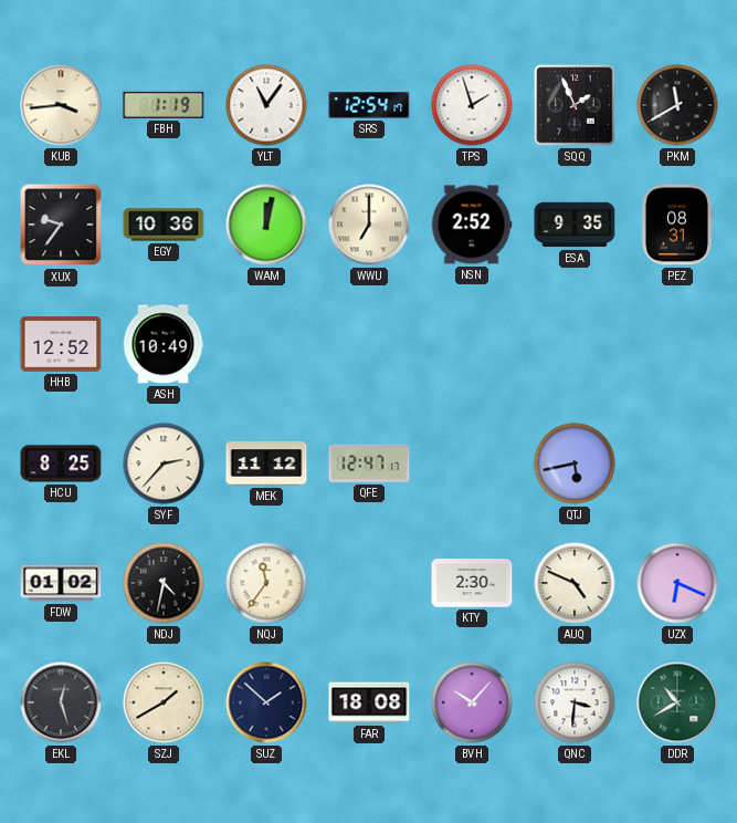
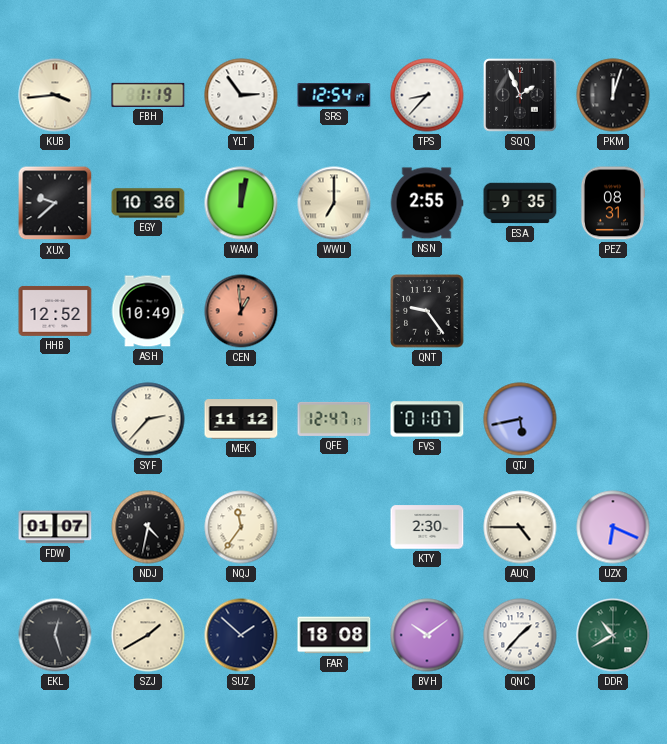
YLT: 11:06 -> 2:54 (241, 95)
TPS: 1:57 -> 8:37 (427, 95)
PKM: 11:40 -> 12:03 (613, 95)
XUX: 9:36 -> 9:38 (55, 203)
NSN: 2:52 -> 2:55 (427, 203)
CEN: none -> 12:59 (241, 311)
QNT: none -> 9:24 (427, 311)
HCU: 8:25 -> none (61, 463)
FVS: none -> 01:07 (427, 419)
FDW: 01:02 -> 01:07 (55, 527)
AUQ: 4:49 -> 4:45 (520, 527)
BVH: 10:07 -> 10:09 (427, 635)
QNC: 3:31 -> 1:37 (520, 635)
